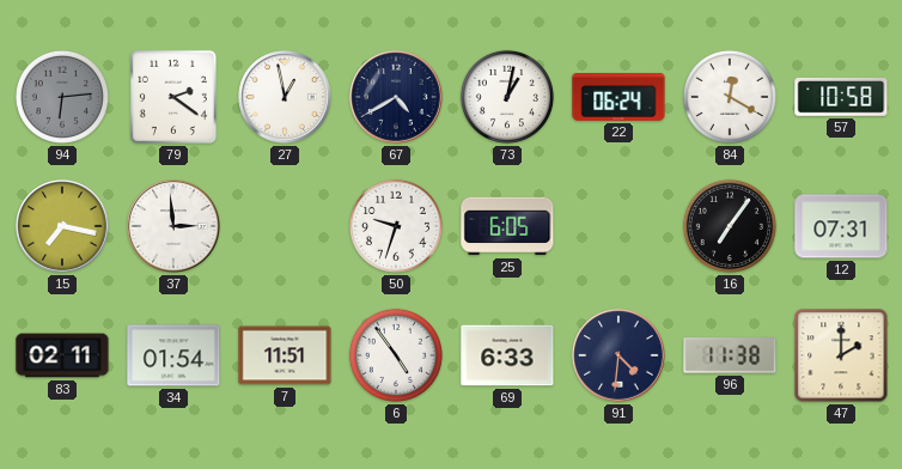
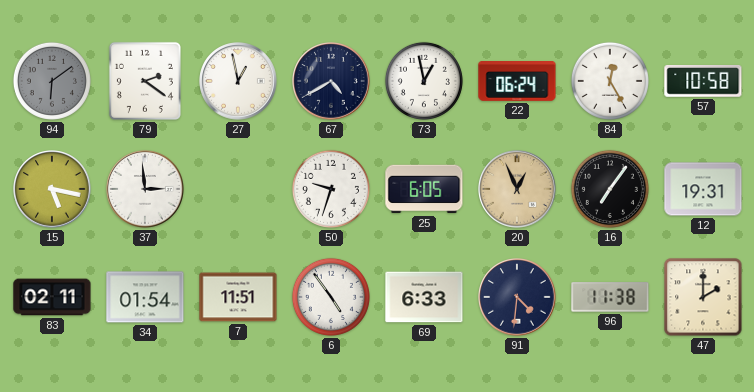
94: 6:14 -> 6:09 (52, 81)
73: 1:02 -> 12:58 (424, 81)
84: 12:20 -> 12:25 (610, 81)
15: 7:17 -> 5:17 (52, 189)
20: none -> 12:56 (517, 189)
12: 07:31 -> 19:31 (703, 189)
